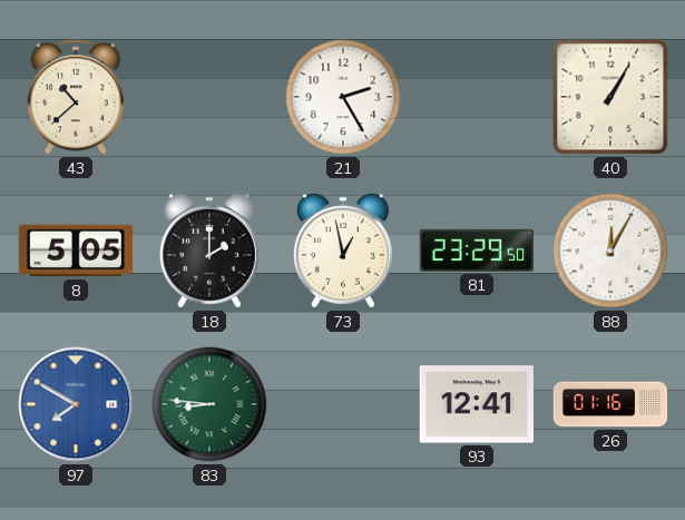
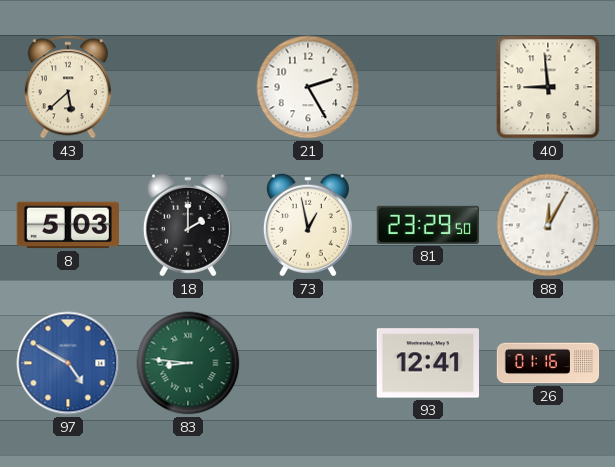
43: 10:38 -> 5:38 (68, 87)
40: 1:05 -> 8:59 (548, 87)
8: 5:05 -> 5:03 (68, 225)
97: 7:50 -> 4:50 (68, 363)
